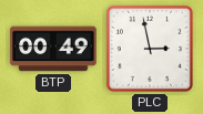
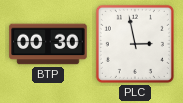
BTP: 00:49 -> 00:30 (48, 44)
